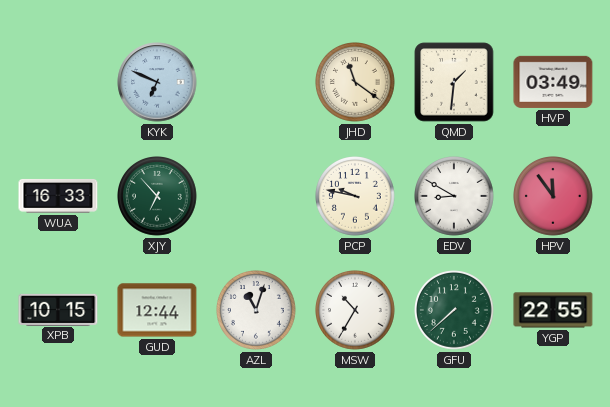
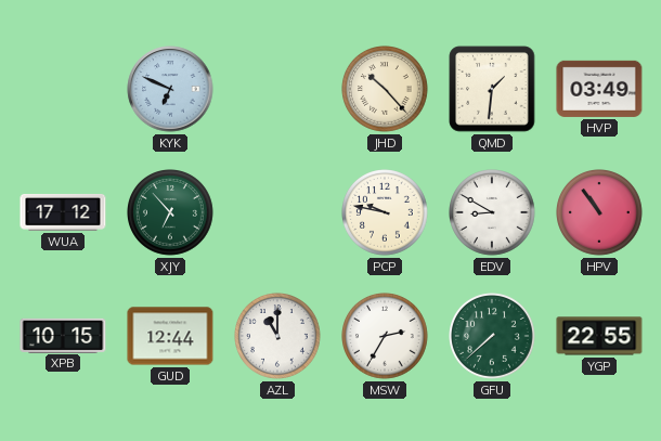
JHD: 11:21 -> 10:23 (386, 90)
WUA: 16:33 -> 17:12 (63, 212)
HPV: 11:54 -> 10:54 (600, 213)
AZL: 11:03 -> 11:00 (278, 337)
MSW: 10:35 -> 2:35 (386, 337)
